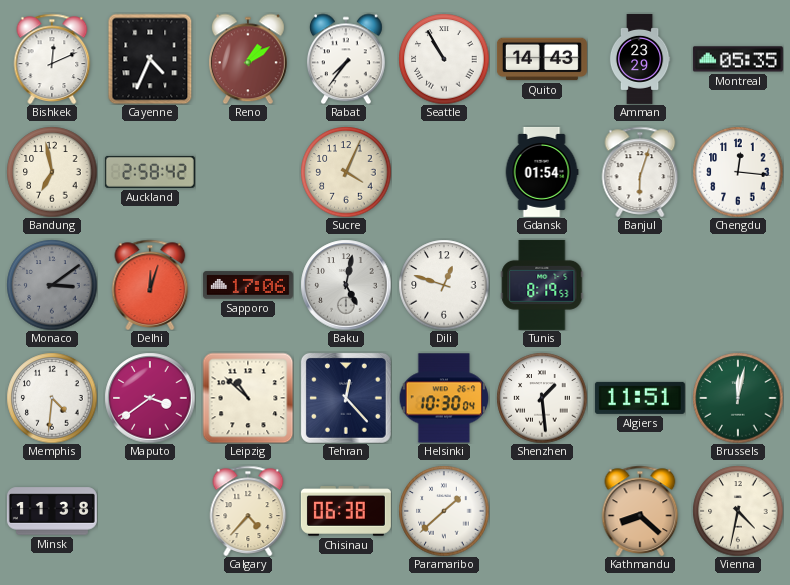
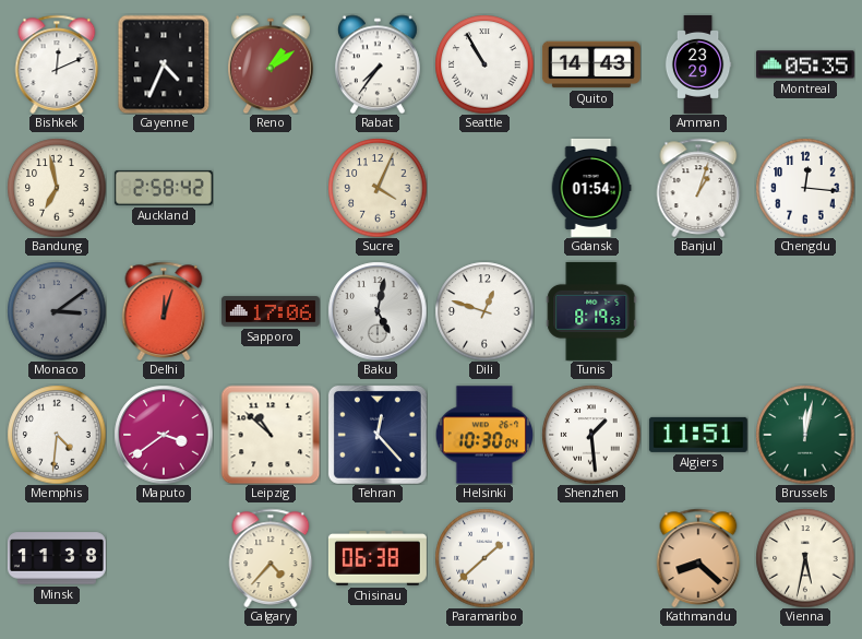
Banjul: 6:03 -> 1:03 (698, 188)
Vienna: 4:32 -> 5:32 (805, 558)
